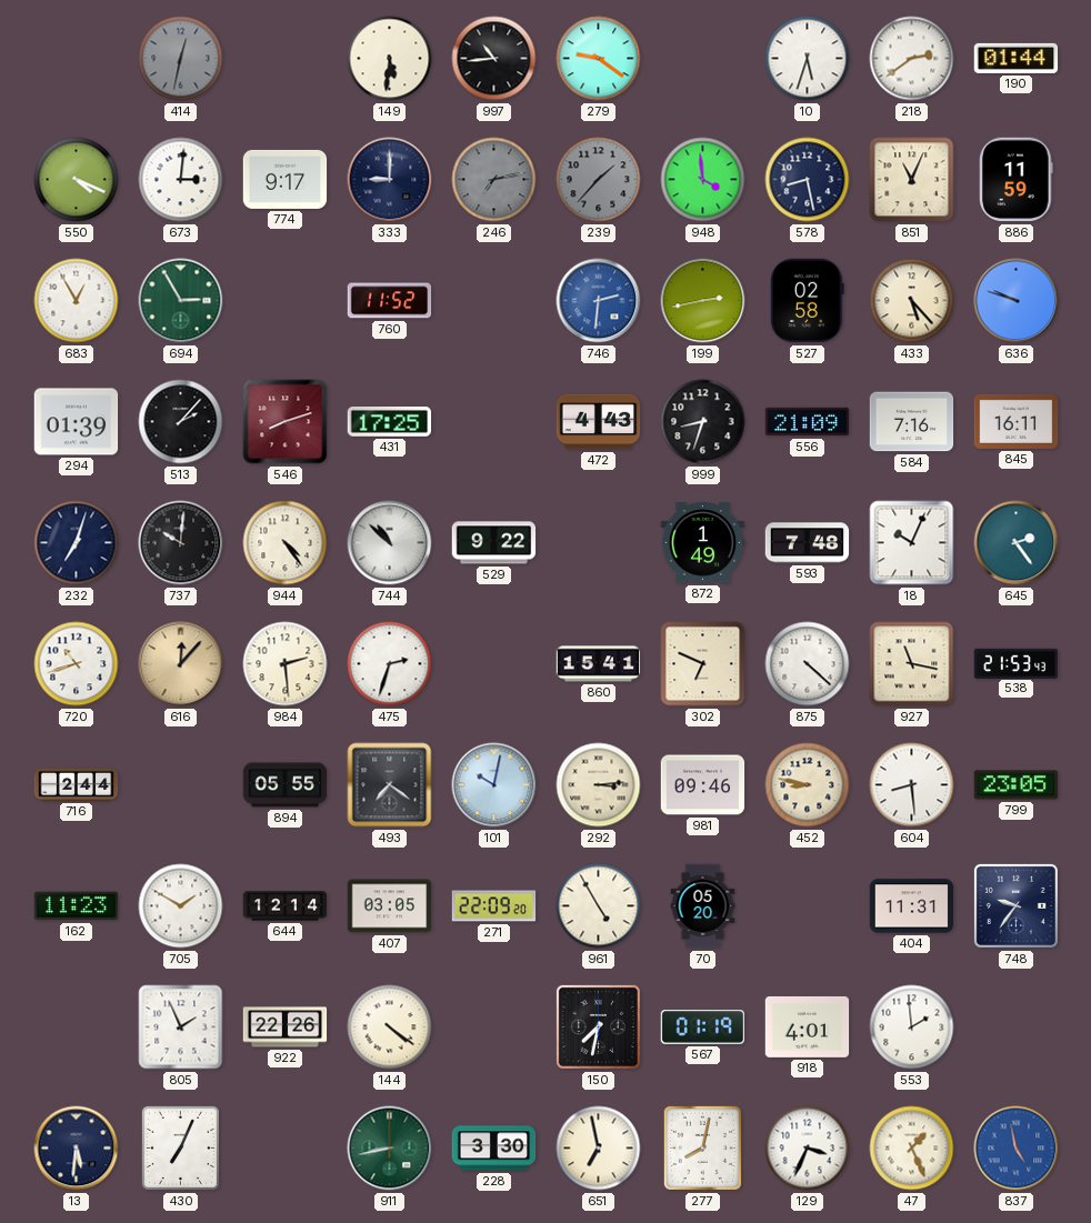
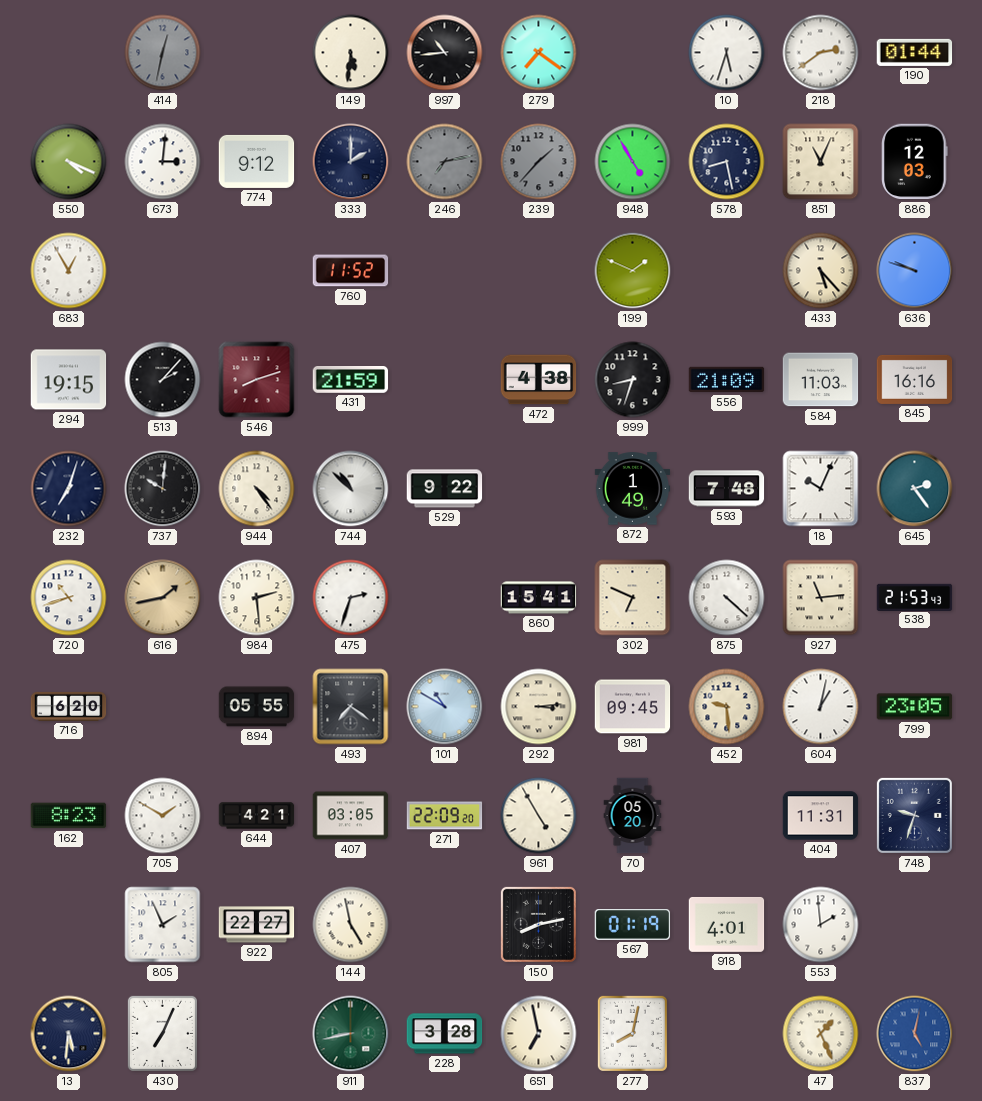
279: 9:21 -> 7:21 (539, 53)
774: 9:17 -> 9:12 (257, 161)
333: 9:00 -> 2:00 (351, 162)
948: 3:59 -> 4:55 (633, 162)
886: 11:59 -> 12:03 (915, 162)
694: 2:55 -> none (181, 301)
746: 2:31 -> none (599, 301)
199: 2:43 -> 1:49 (633, 271)
527: 02:58 -> none (807, 301)
294: 01:39 -> 19:15 (69, 380)
431: 17:25 -> 21:59 (351, 380)
472: 4:43 -> 4:38 (539, 380)
584: 7:16 -> 11:03 (821, 380)
845: 16:11 -> 16:16 (915, 379)
616: 12:07 -> 1:43 (163, 598)
927: 11:17 -> 11:14 (821, 598)
716: 2:44 -> 6:20 (69, 706)
101: 10:02 -> 10:50 (445, 707)
981: 09:46 -> 09:45 (633, 707)
452: 8:47 -> 9:29 (727, 707)
604: 8:29 -> 1:02 (821, 707)
162: 11:23 -> 8:23 (69, 816)
644: 12:14 -> 4:21 (257, 816)
748: 9:36 -> 9:33 (914, 815)
922: 22:26 -> 22:27 (257, 925)
144: 4:21 -> 4:58 (351, 925)
150: 7:32 -> 8:13 (538, 924)
228: 3:30 -> 3:28 (445, 1034)
129: 3:34 -> none (808, 1149)
837: 4:58 -> 5:02 (915, 1034)
